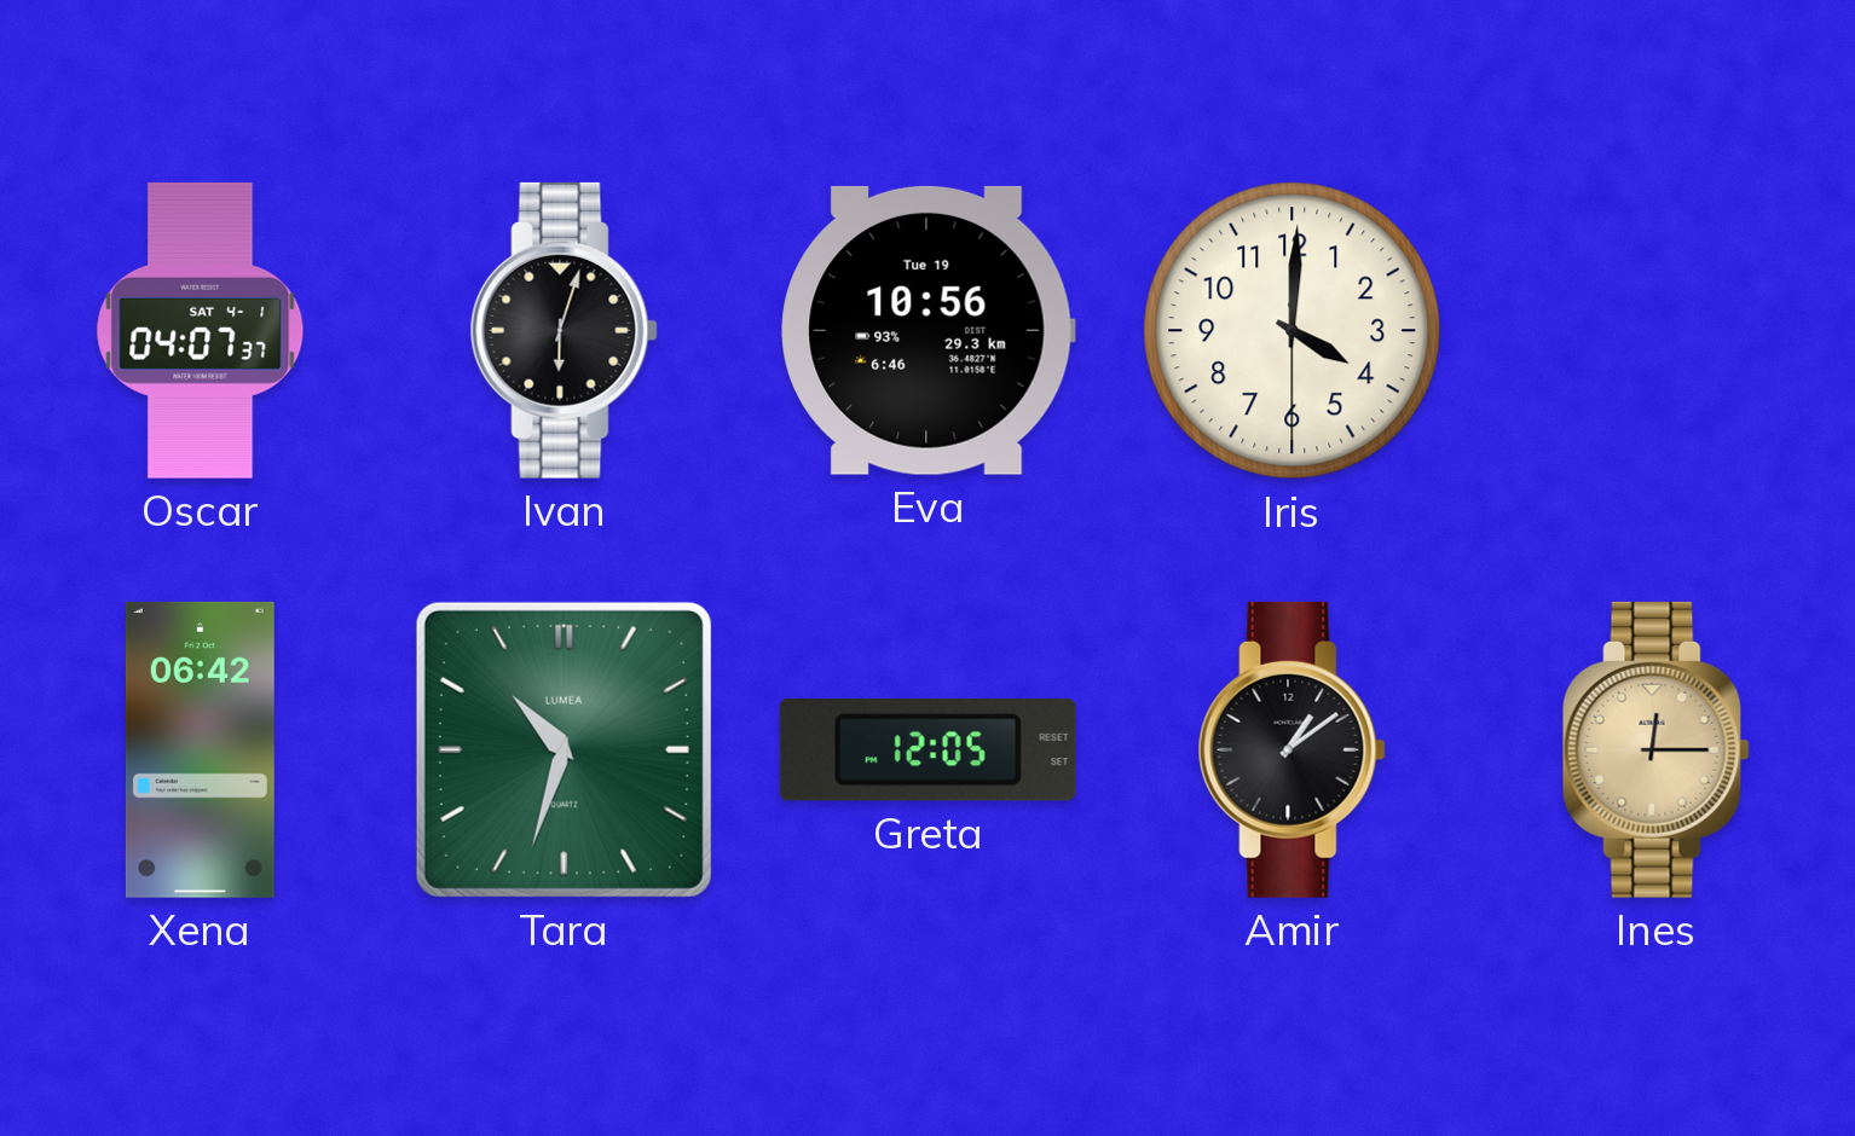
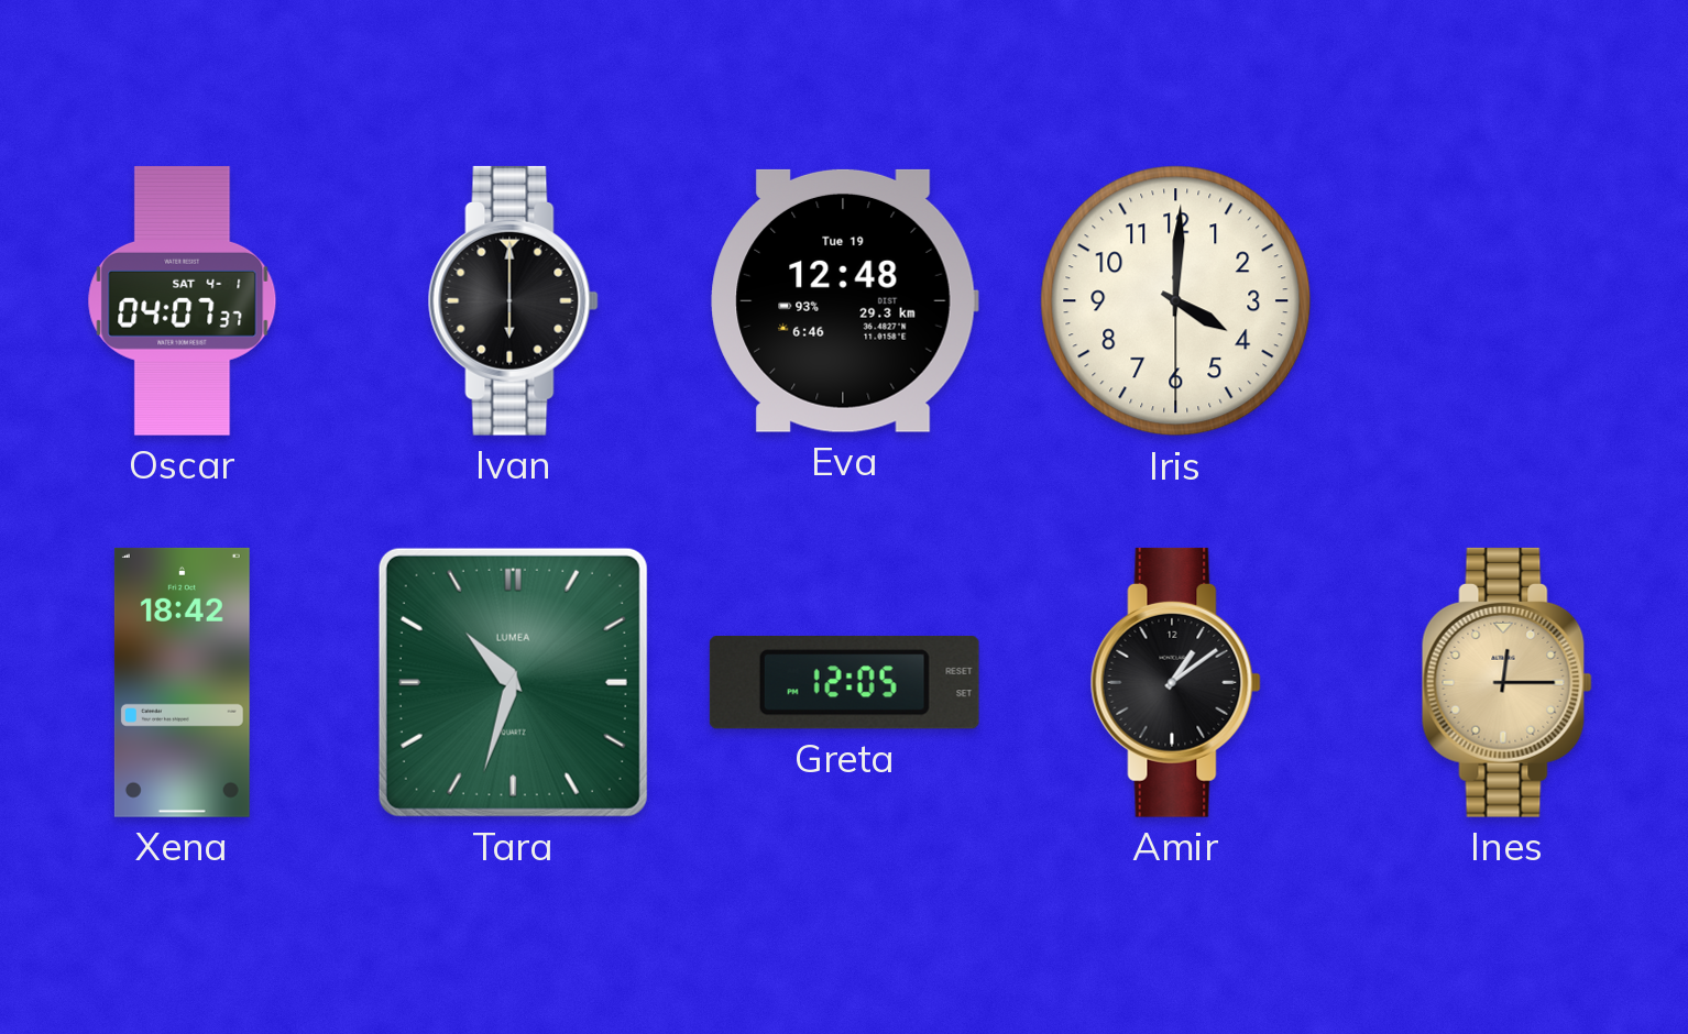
Ivan: 6:03 -> 6:00 (513, 300)
Eva: 10:56 -> 12:48 (844, 300)
Xena: 06:42 -> 18:42 (182, 682)
